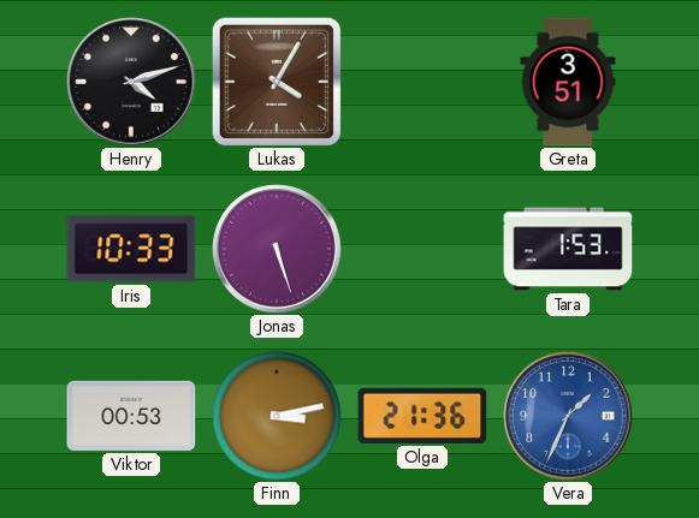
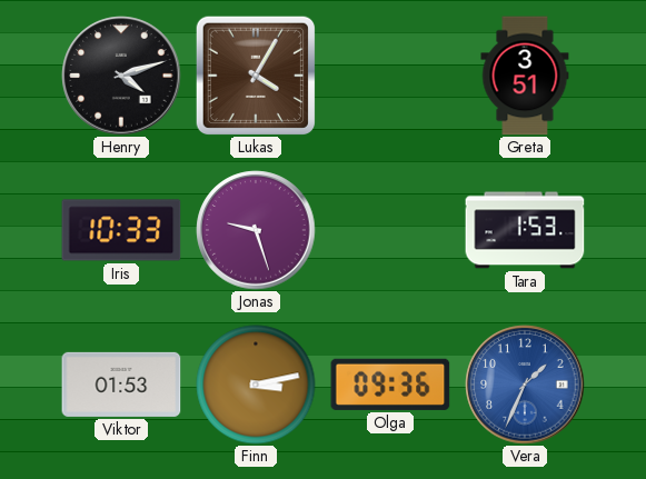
Jonas: 5:27 -> 9:27 (256, 230)
Viktor: 00:53 -> 01:53 (121, 385)
Olga: 21:36 -> 09:36 (390, 385)
